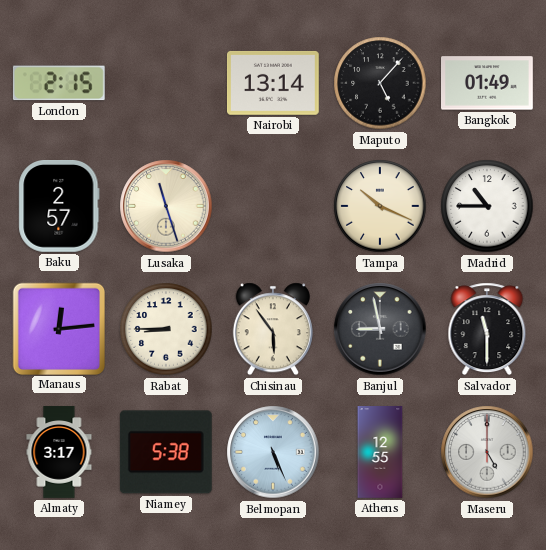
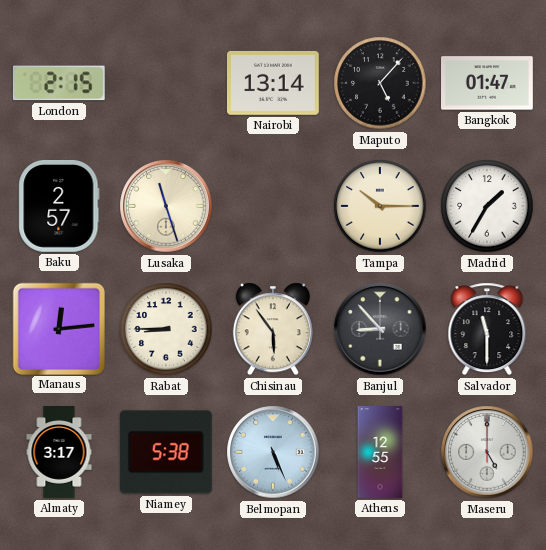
Bangkok: 01:49 -> 01:47 (488, 83)
Tampa: 10:19 -> 10:15 (380, 206)
Madrid: 10:45 -> 1:35 (487, 206)
Banjul: 8:58 -> 8:53 (380, 329)
